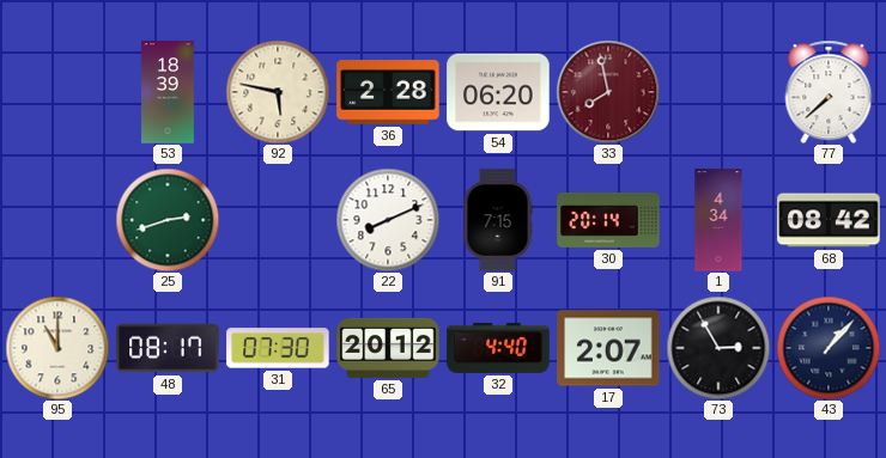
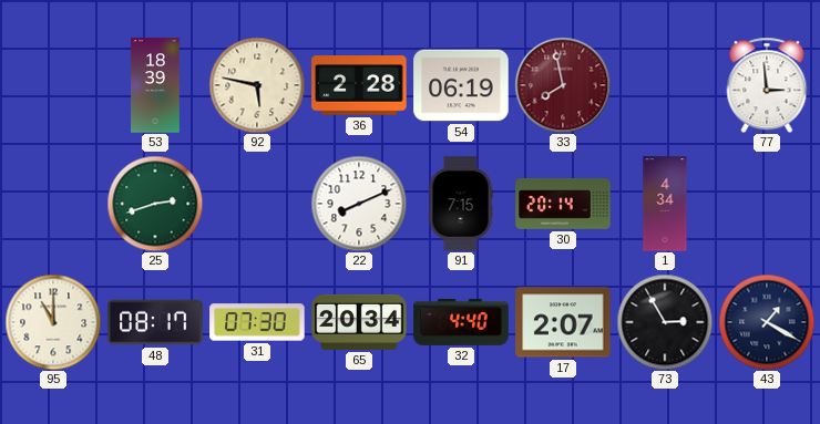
54: 06:20 -> 06:19 (461, 85)
77: 7:38 -> 2:59 (767, 85)
68: 08:42 -> none (829, 220)
65: 20:12 -> 20:34 (359, 322)
43: 1:07 -> 1:20 (767, 322)
